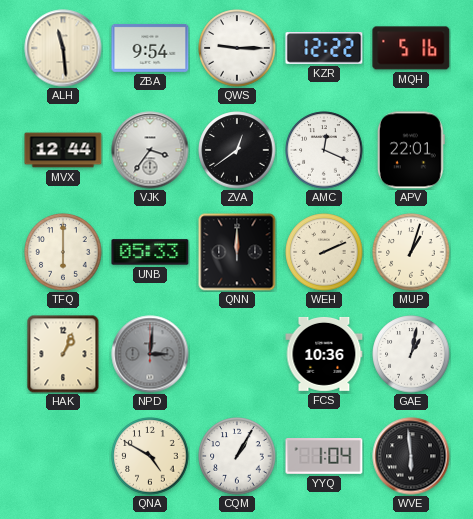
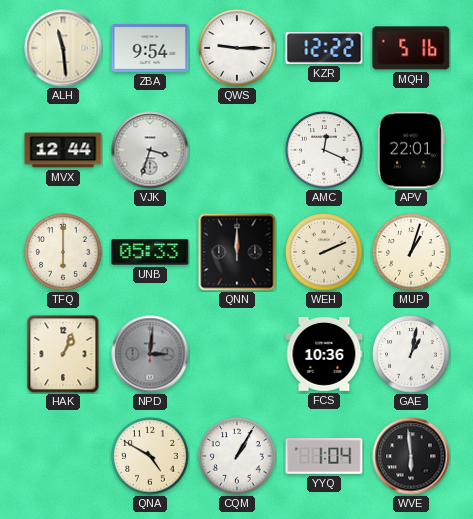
VJK: 3:36 -> 3:33 (150, 150)
ZVA: 12:39 -> none (237, 150)
